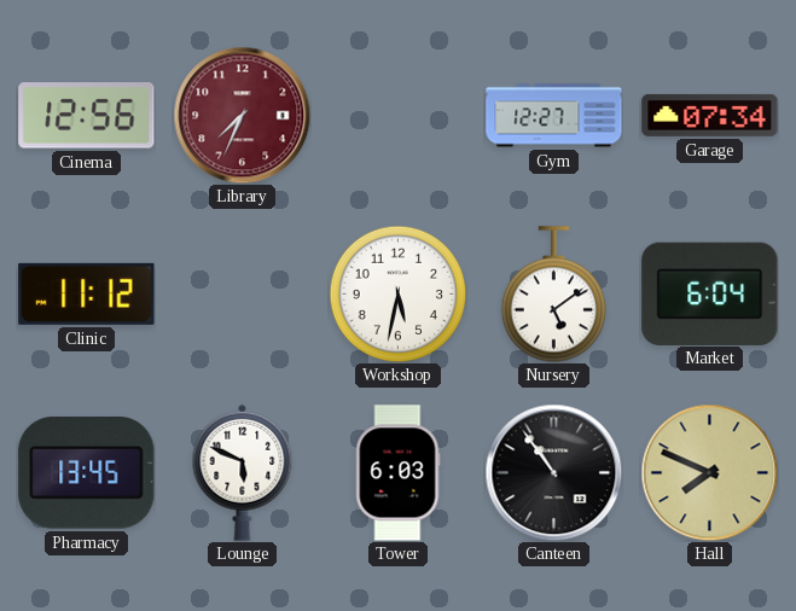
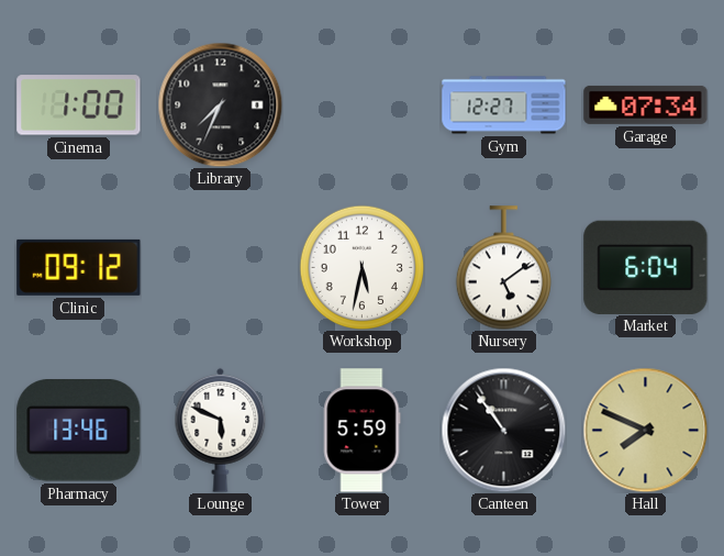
Cinema: 12:56 -> 1:00 (79, 105)
Library dial: burgundy -> black (220, 104)
Clinic: 11:12 -> 09:12 (79, 267)
Pharmacy: 13:45 -> 13:46 (79, 431)
Tower: 6:03 -> 5:59 (361, 431)
